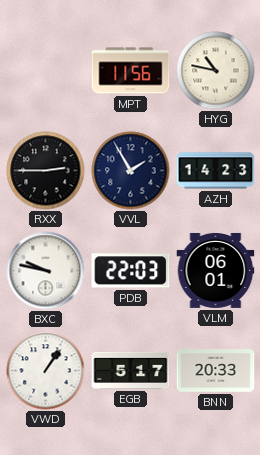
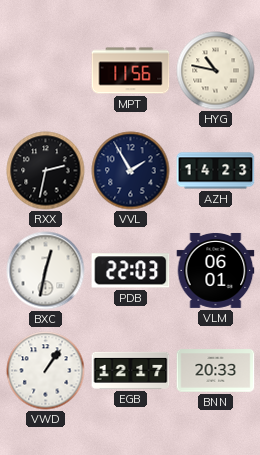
RXX: 2:45 -> 2:32 (46, 171)
BXC: 9:47 -> 12:32 (46, 271)
EGB: 5:17 -> 12:17 (131, 370)
